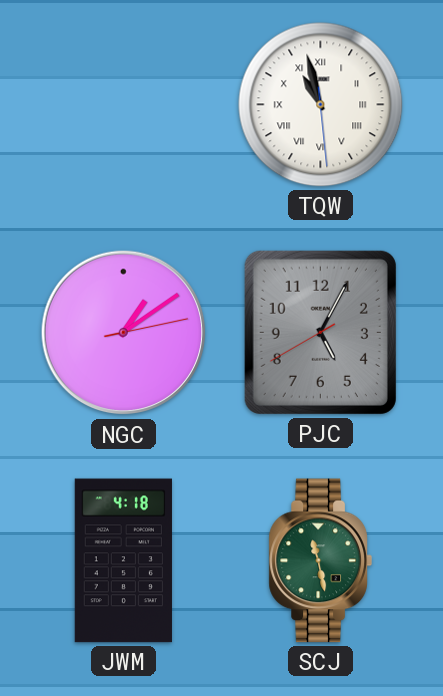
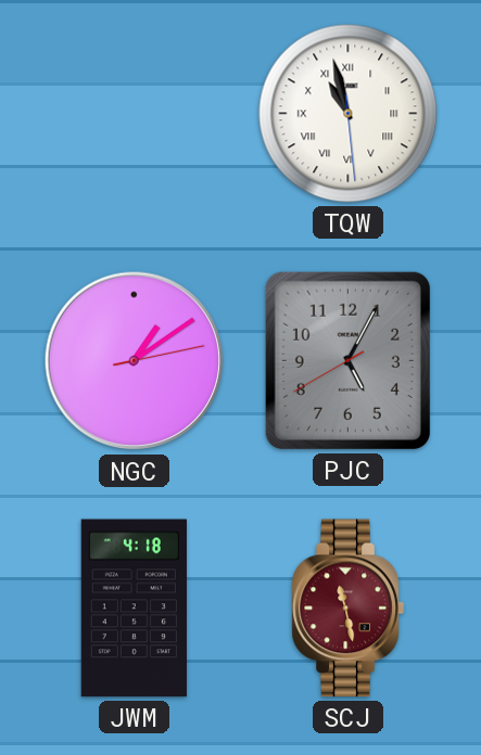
SCJ dial: green -> burgundy (347, 609)
